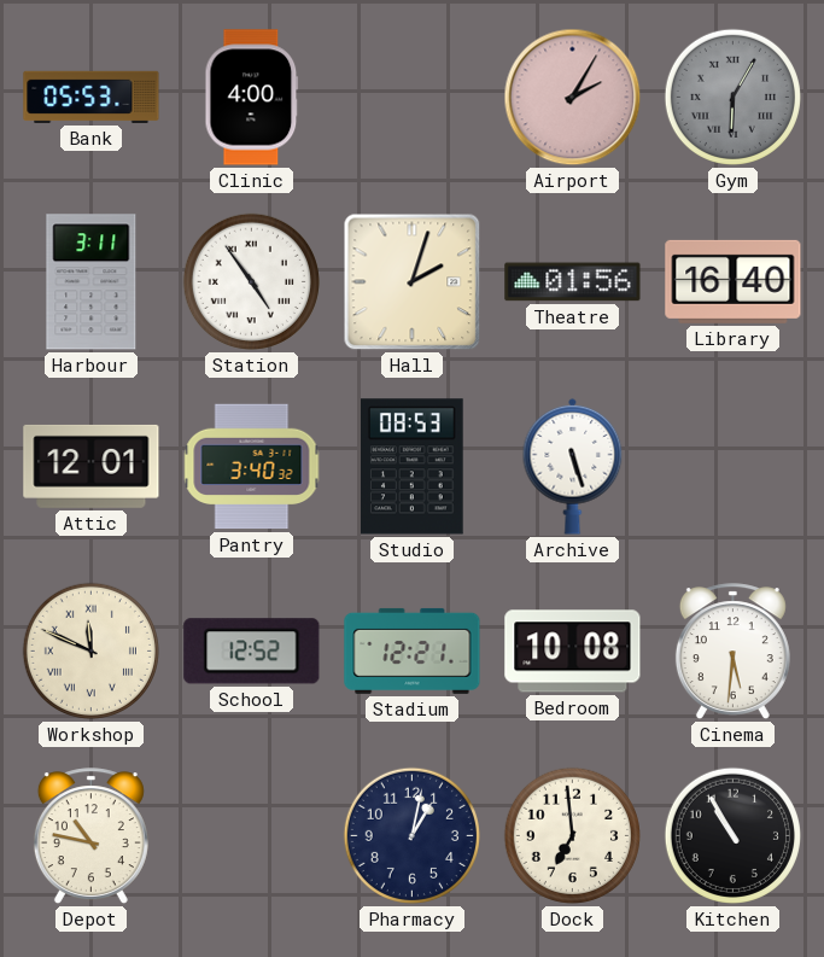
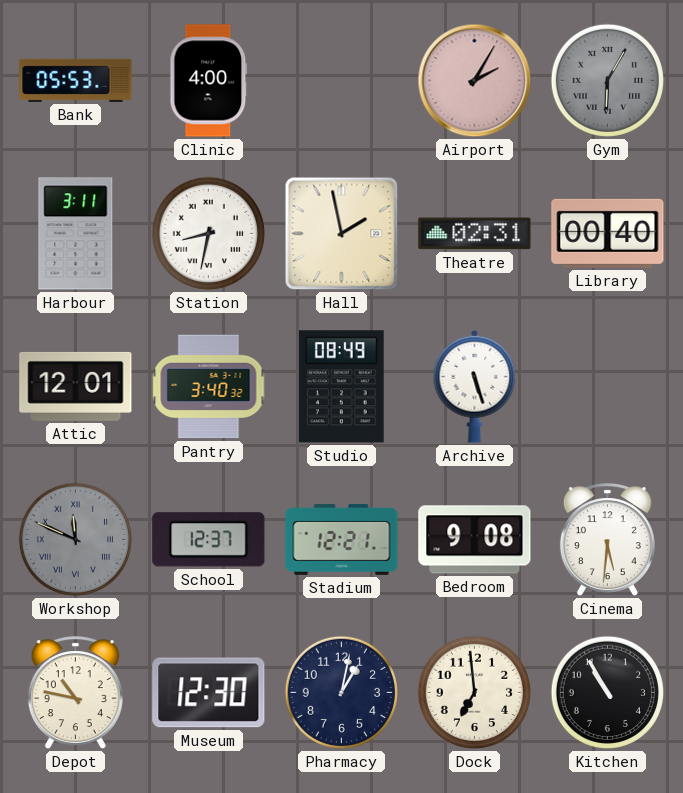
Station: 4:54 -> 8:32 (208, 233)
Hall: 2:03 -> 1:58 (342, 234)
Theatre: 01:56 -> 02:31 (475, 234)
Library: 16:40 -> 00:40 (608, 233)
Studio: 08:53 -> 08:49 (342, 387)
Workshop dial: cream -> grey (75, 539)
School: 12:52 -> 12:37 (209, 540)
Bedroom: 10:08 -> 9:08 (475, 540)
Museum: none -> 12:30 (209, 693)
